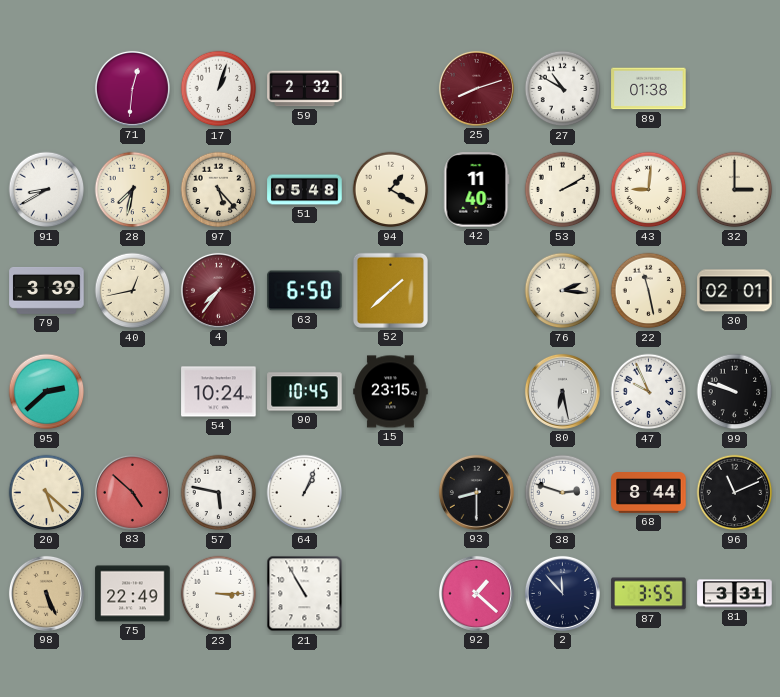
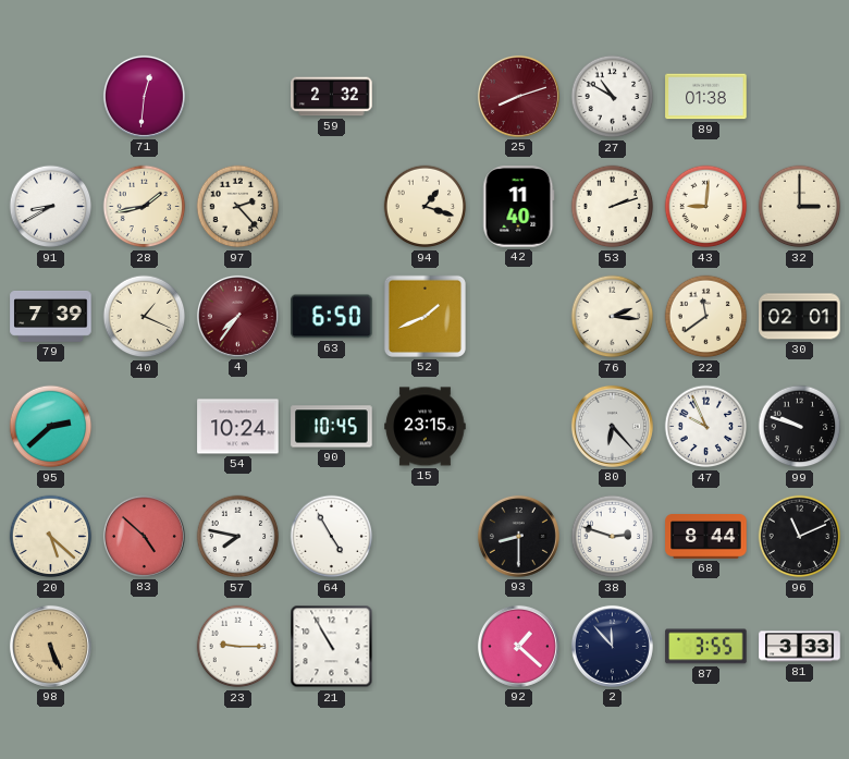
17: 1:03 -> none (219, 89)
28: 7:32 -> 1:43 (145, 207)
97: 5:23 -> 2:23 (238, 207)
51: 05:48 -> none (305, 190)
94: 1:20 -> 1:18 (426, 207)
53: 2:10 -> 2:12 (613, 207)
79: 3:39 -> 7:39 (51, 317)
40: 12:43 -> 1:19 (145, 317)
52: 1:38 -> 1:41 (424, 316)
22: 11:28 -> 11:39 (706, 317)
80: 6:28 -> 6:23 (612, 426)
57: 5:47 -> 7:47 (238, 537)
64: 1:04 -> 4:55 (332, 537)
75: 22:49 -> none (133, 594)
23: 3:15 -> 9:15 (238, 647)
81: 3:31 -> 3:33 (800, 647)
